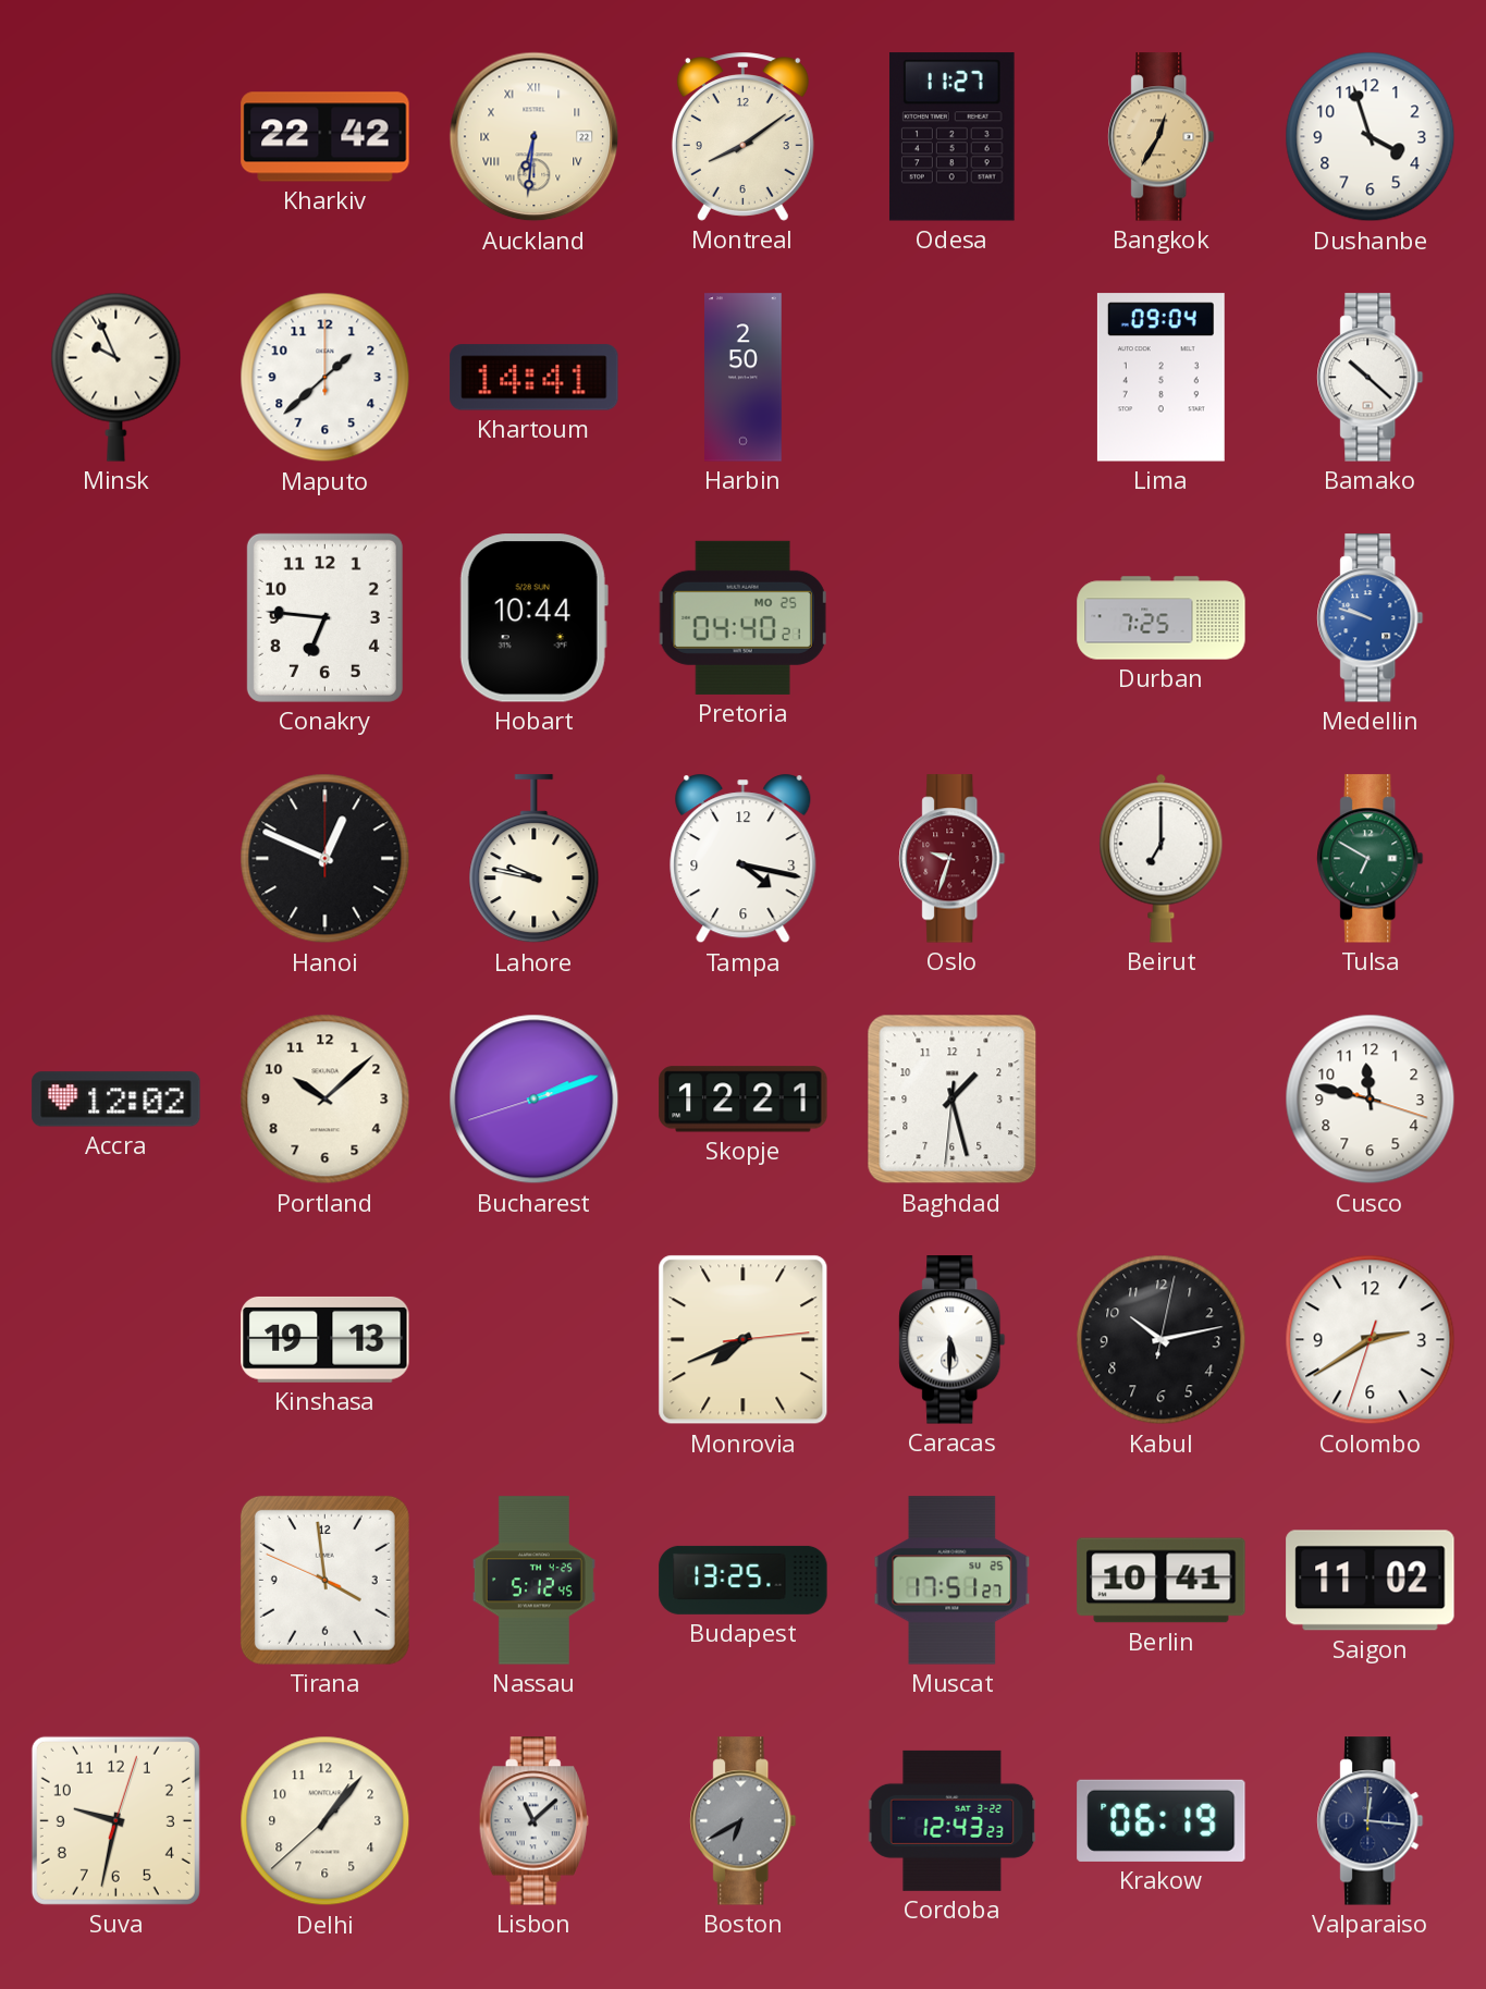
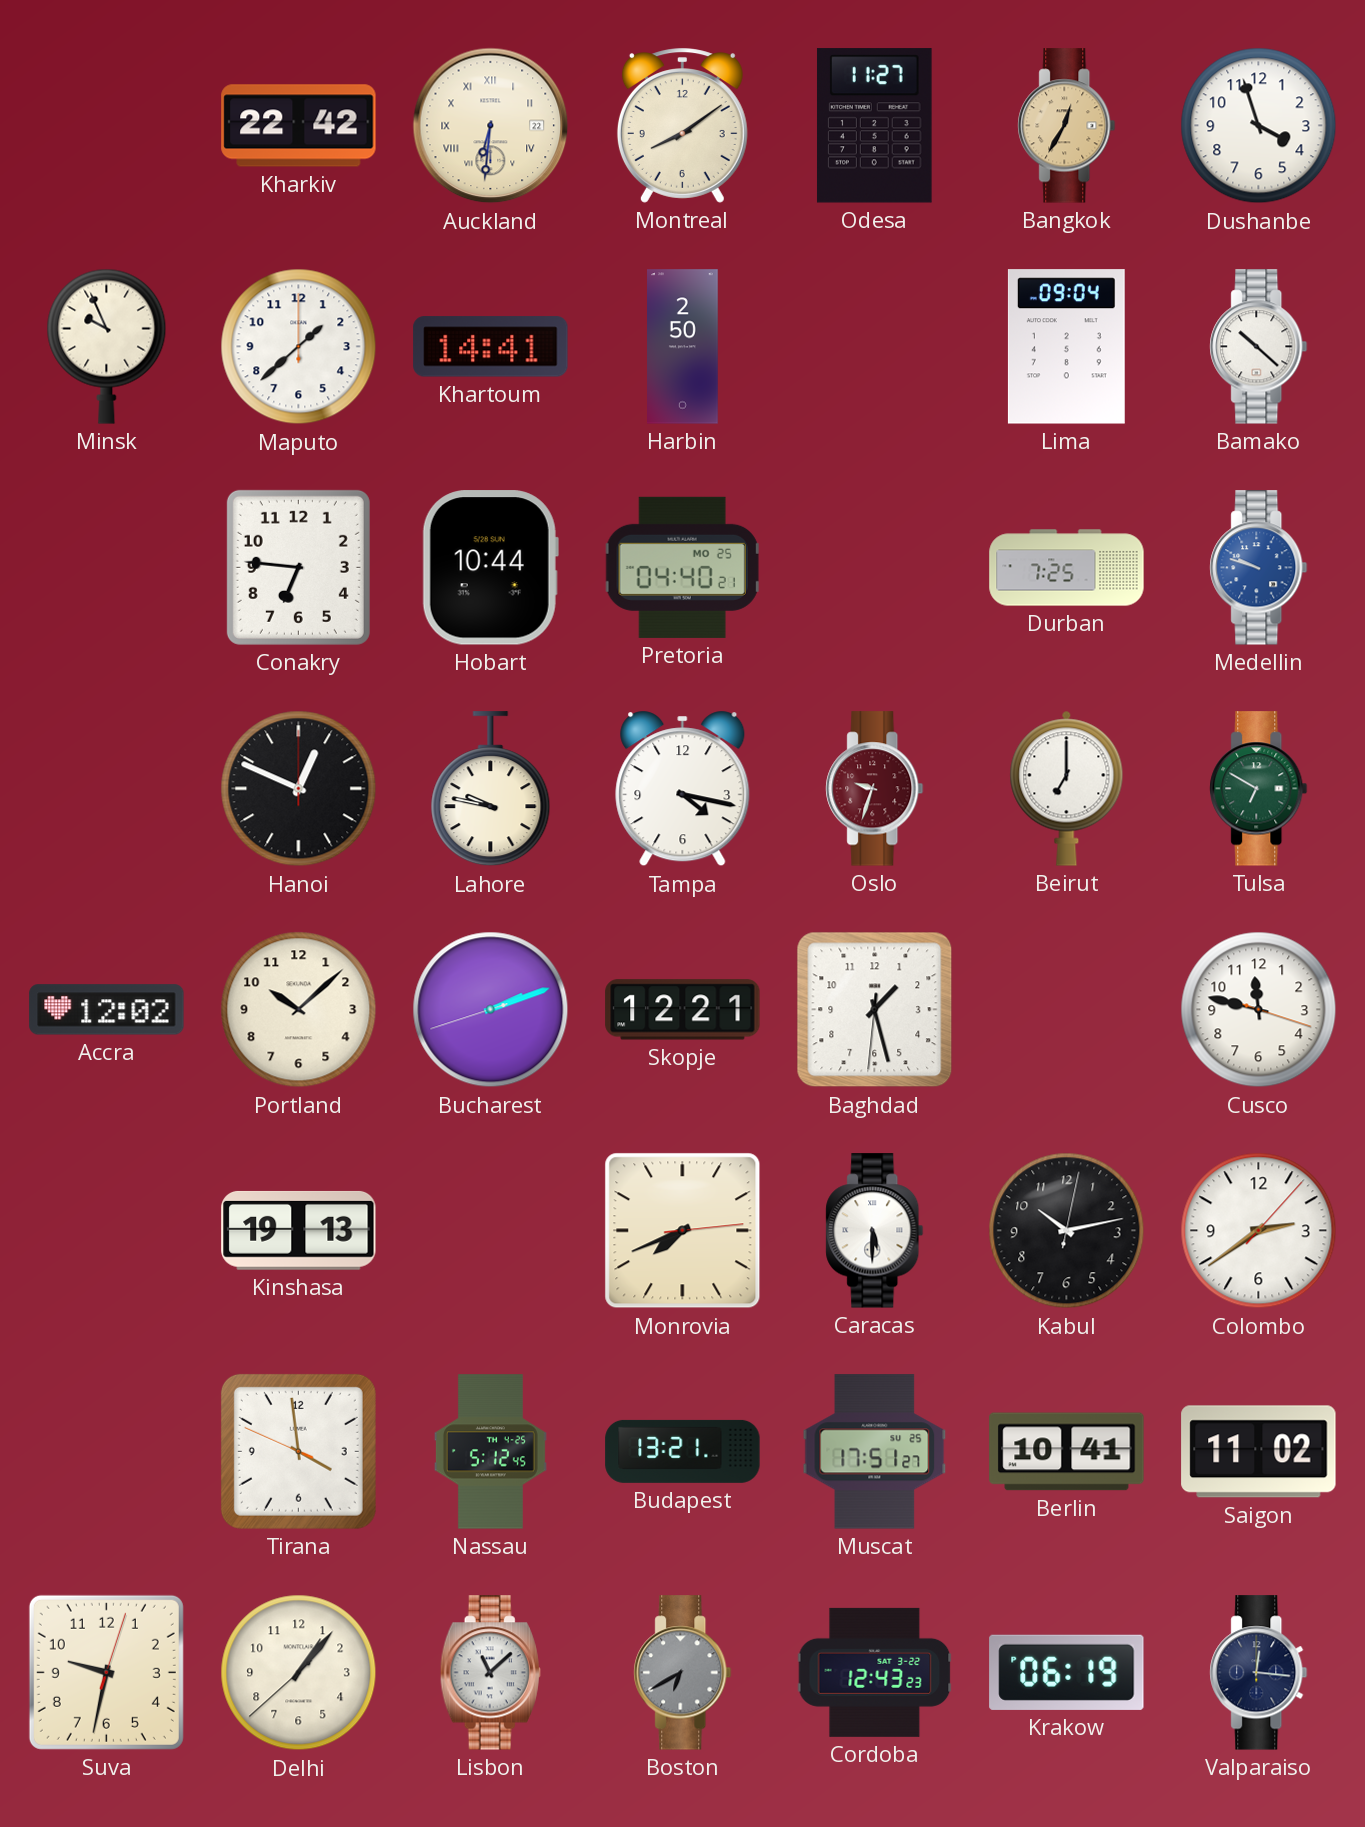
Colombo: 2:39:33 -> 2:39:07 (1259, 1231)
Budapest: 13:25 -> 13:21 (683, 1451)
